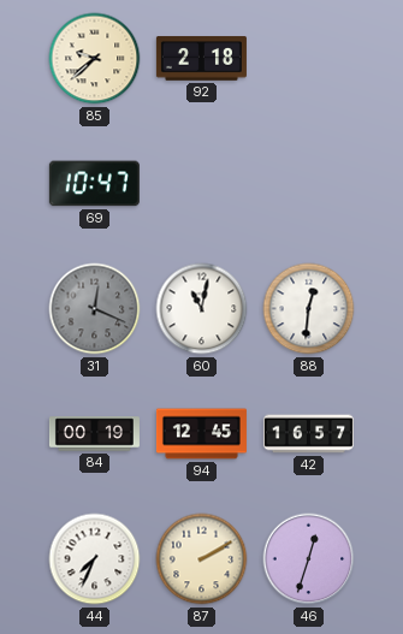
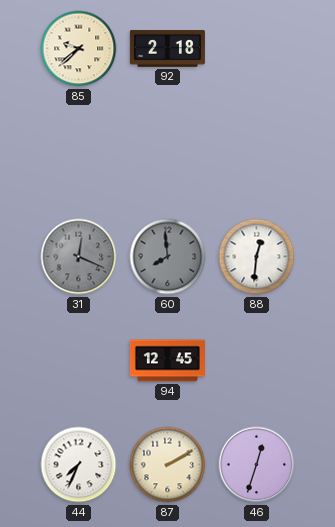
69: 10:47 -> none (94, 184)
60: 11:02 -> 7:59 (168, 257)
60 dial: white -> grey (168, 257)
84: 00:19 -> none (94, 434)
42: 16:57 -> none (308, 434)
